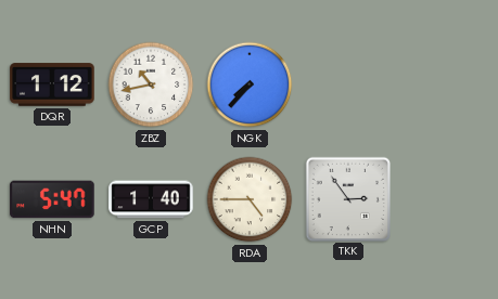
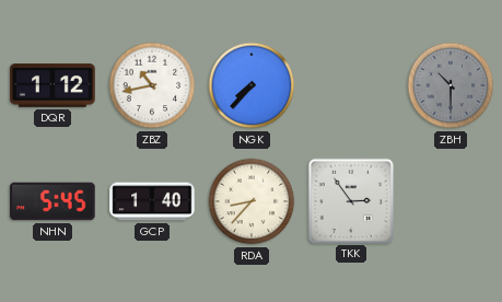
ZBH: none -> 10:30 (451, 85)
NHN: 5:47 -> 5:45 (52, 201)
RDA: 4:45 -> 8:37 (252, 201)
